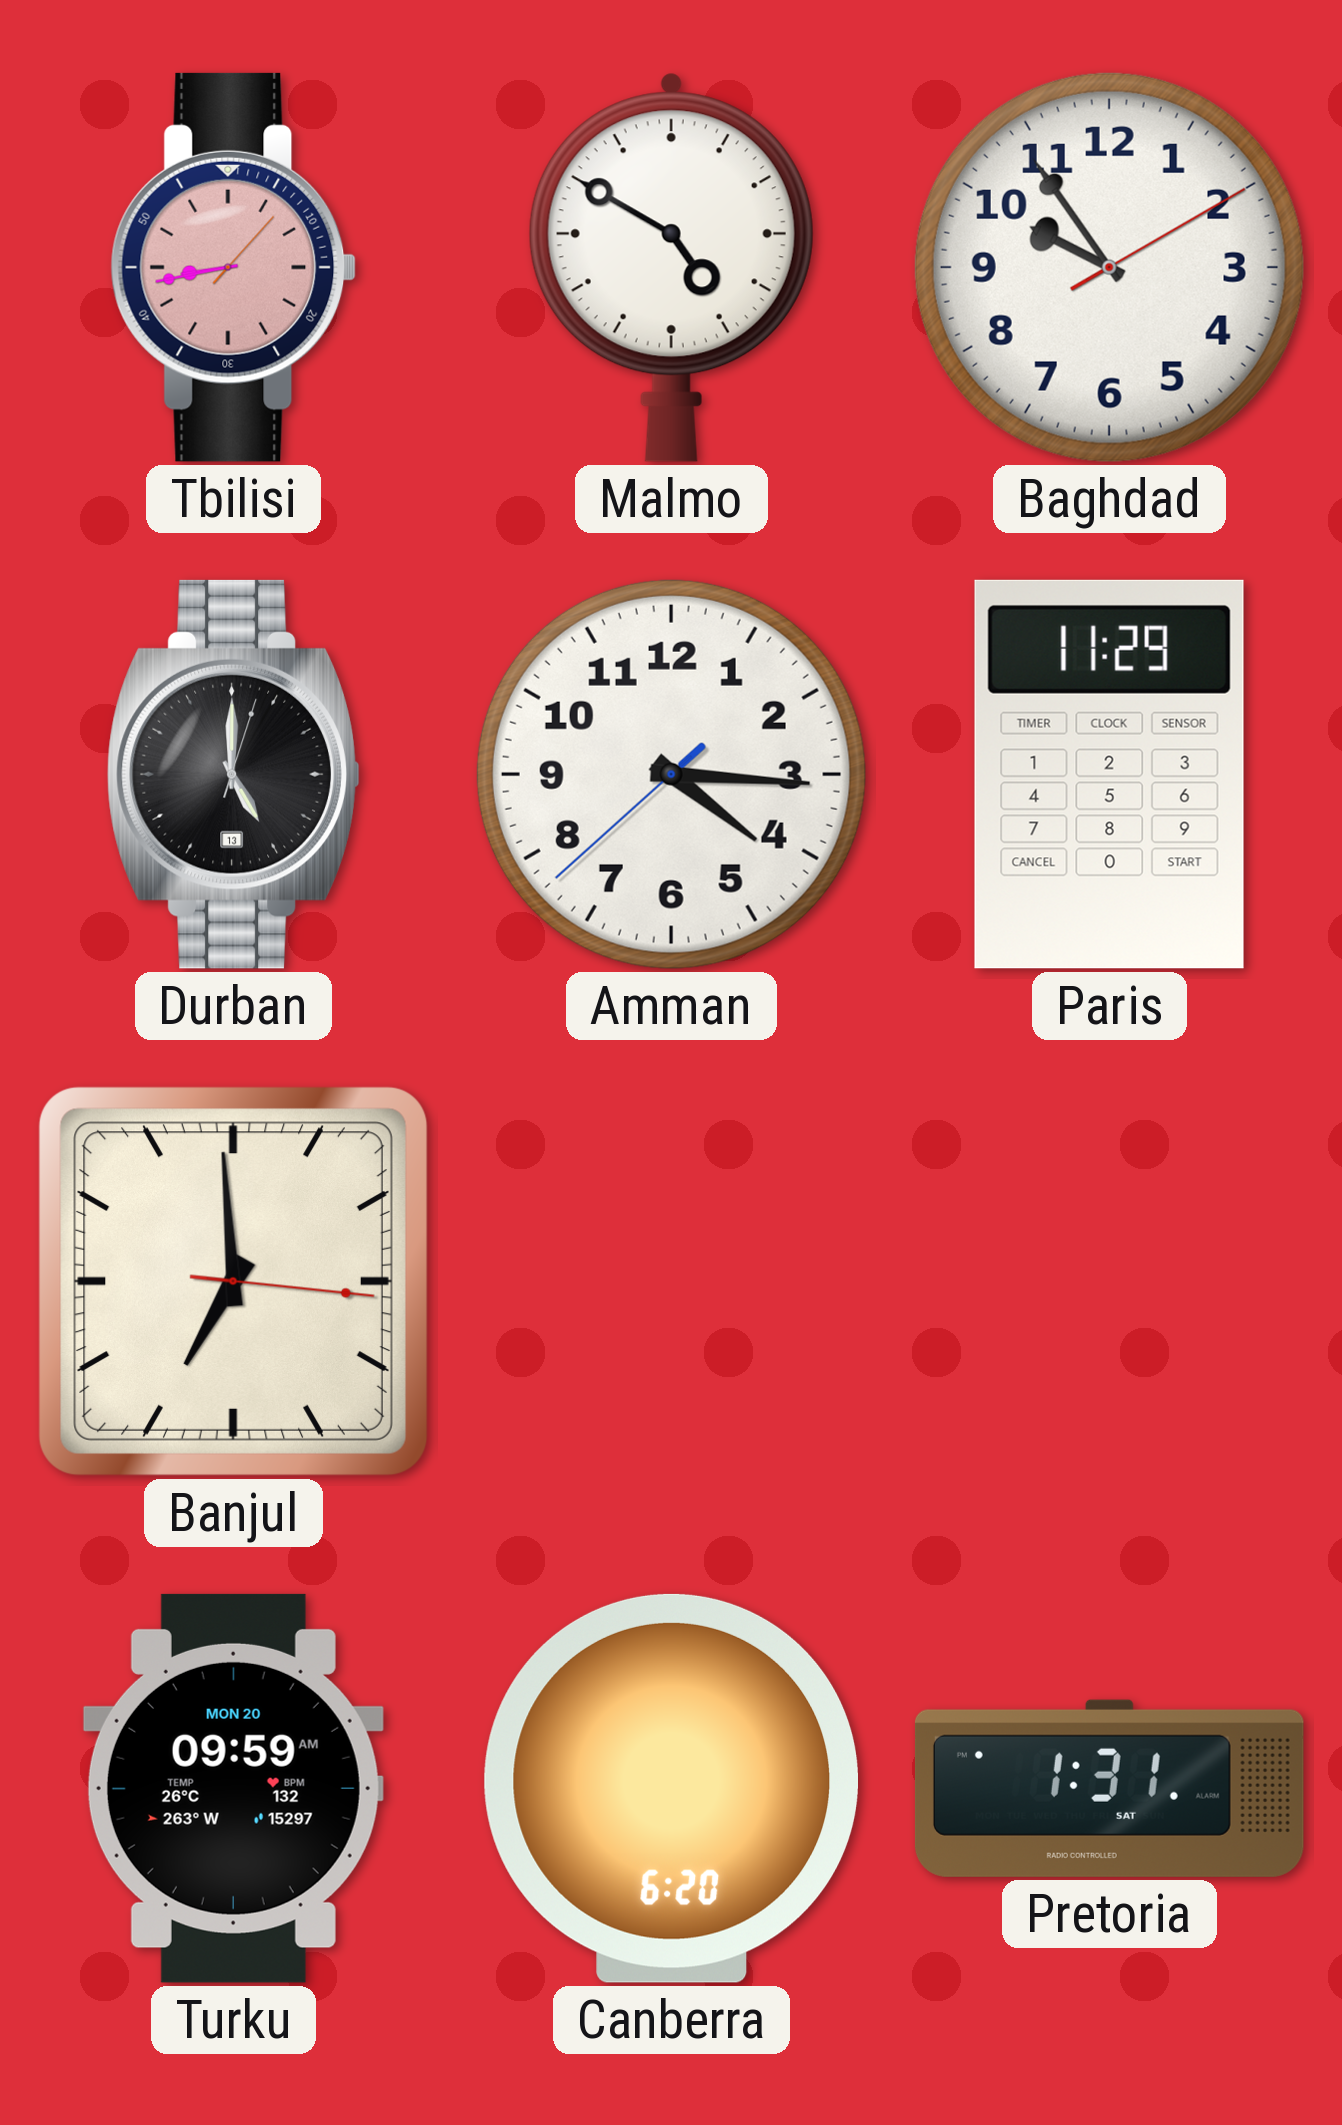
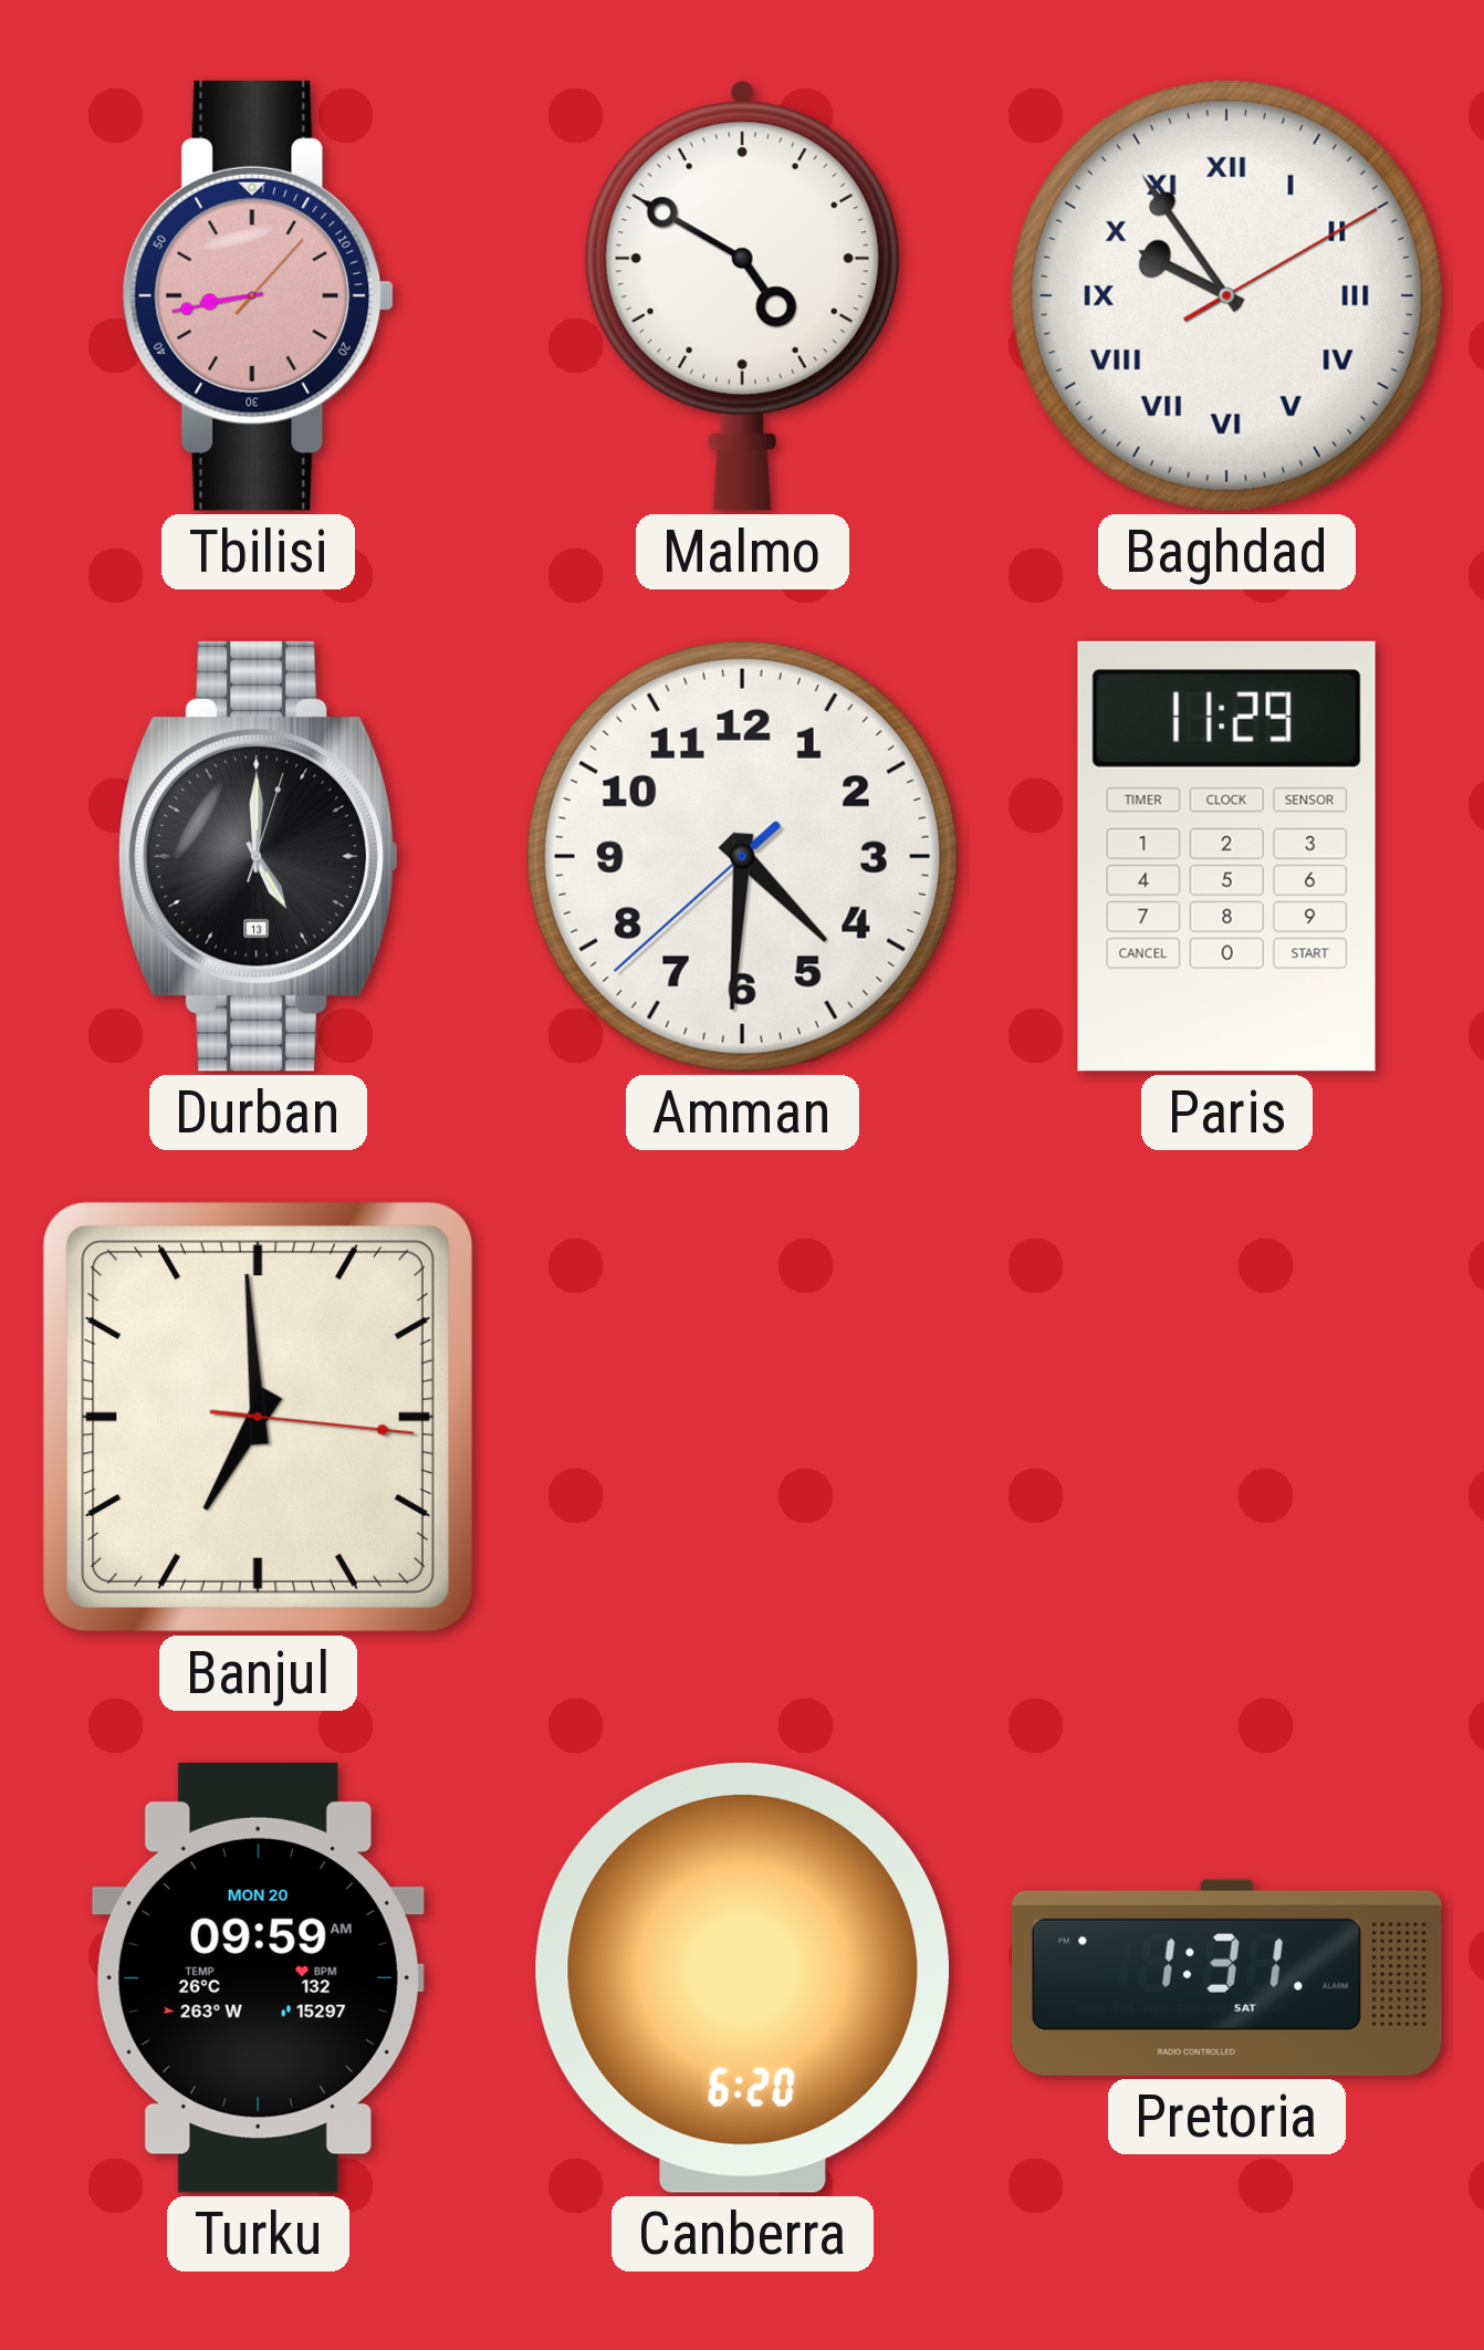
Baghdad numerals: Arabic -> Roman (1226, 295)
Amman: 4:15 -> 4:30 (742, 856)
